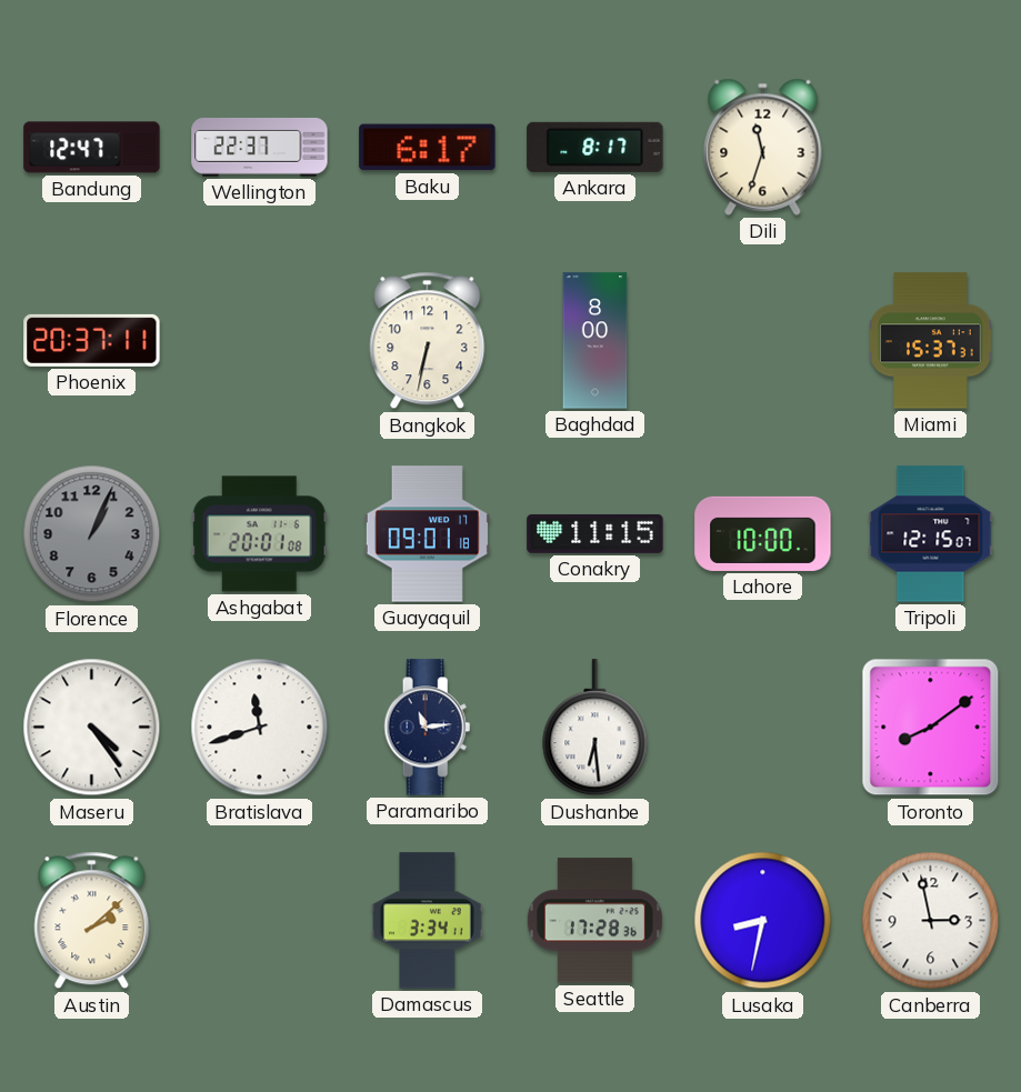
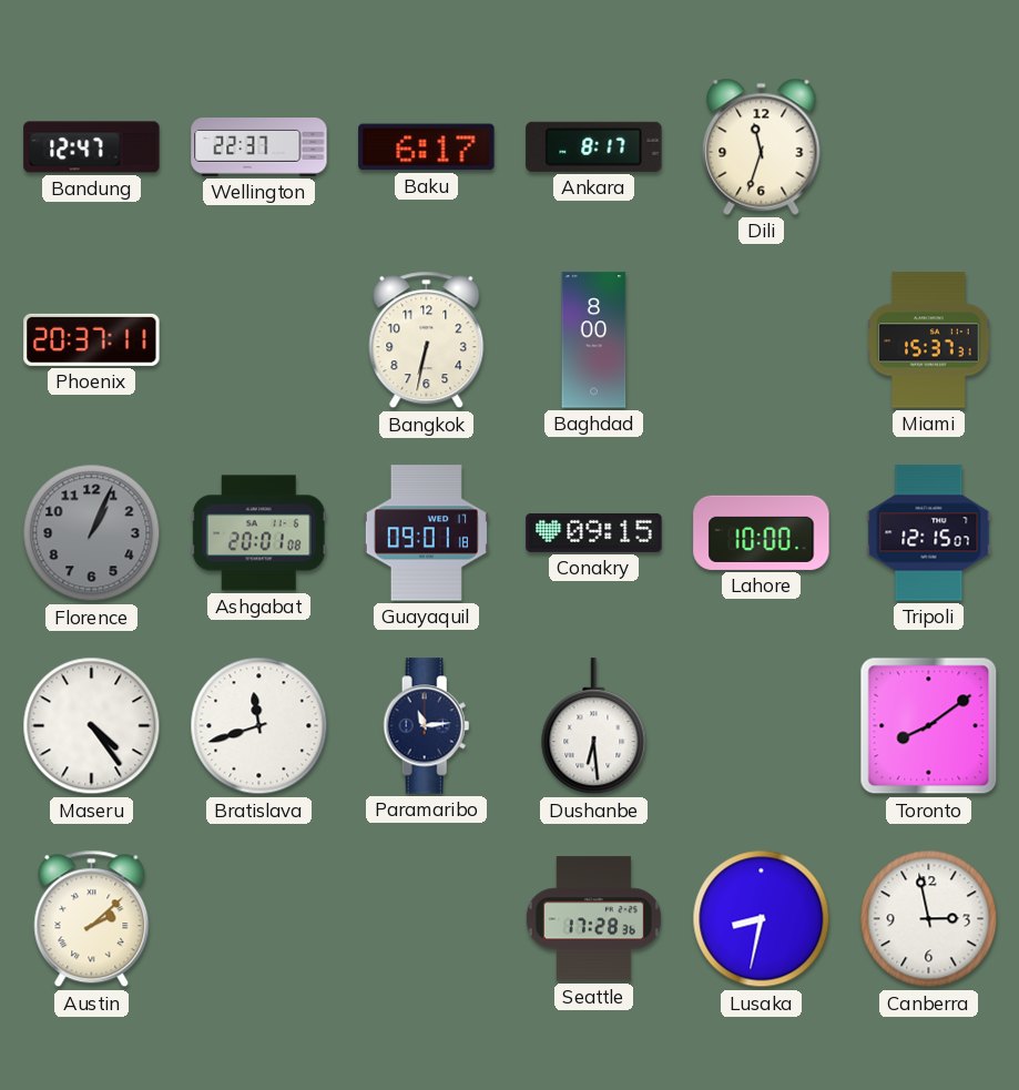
Conakry: 11:15 -> 09:15 (594, 532)
Damascus: 3:34 -> none (428, 921)
